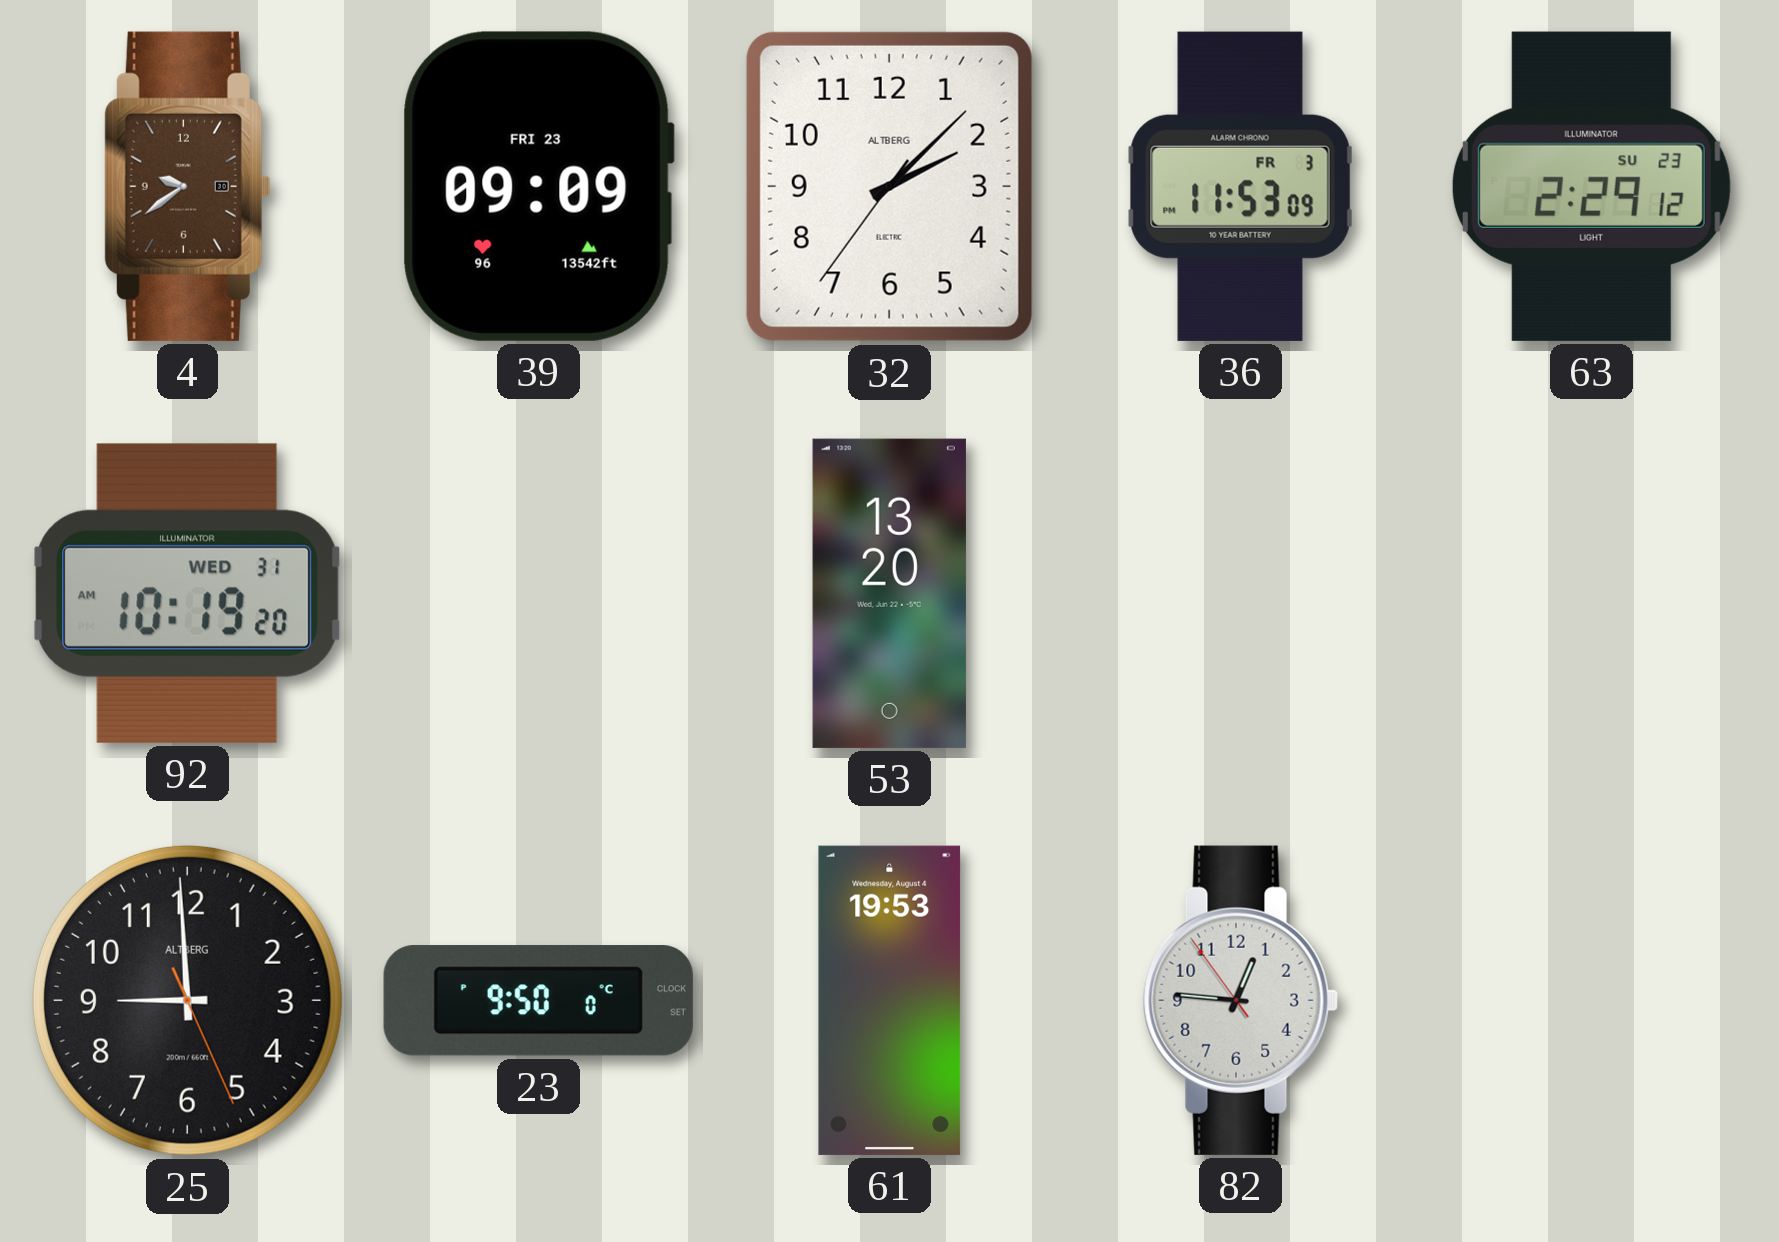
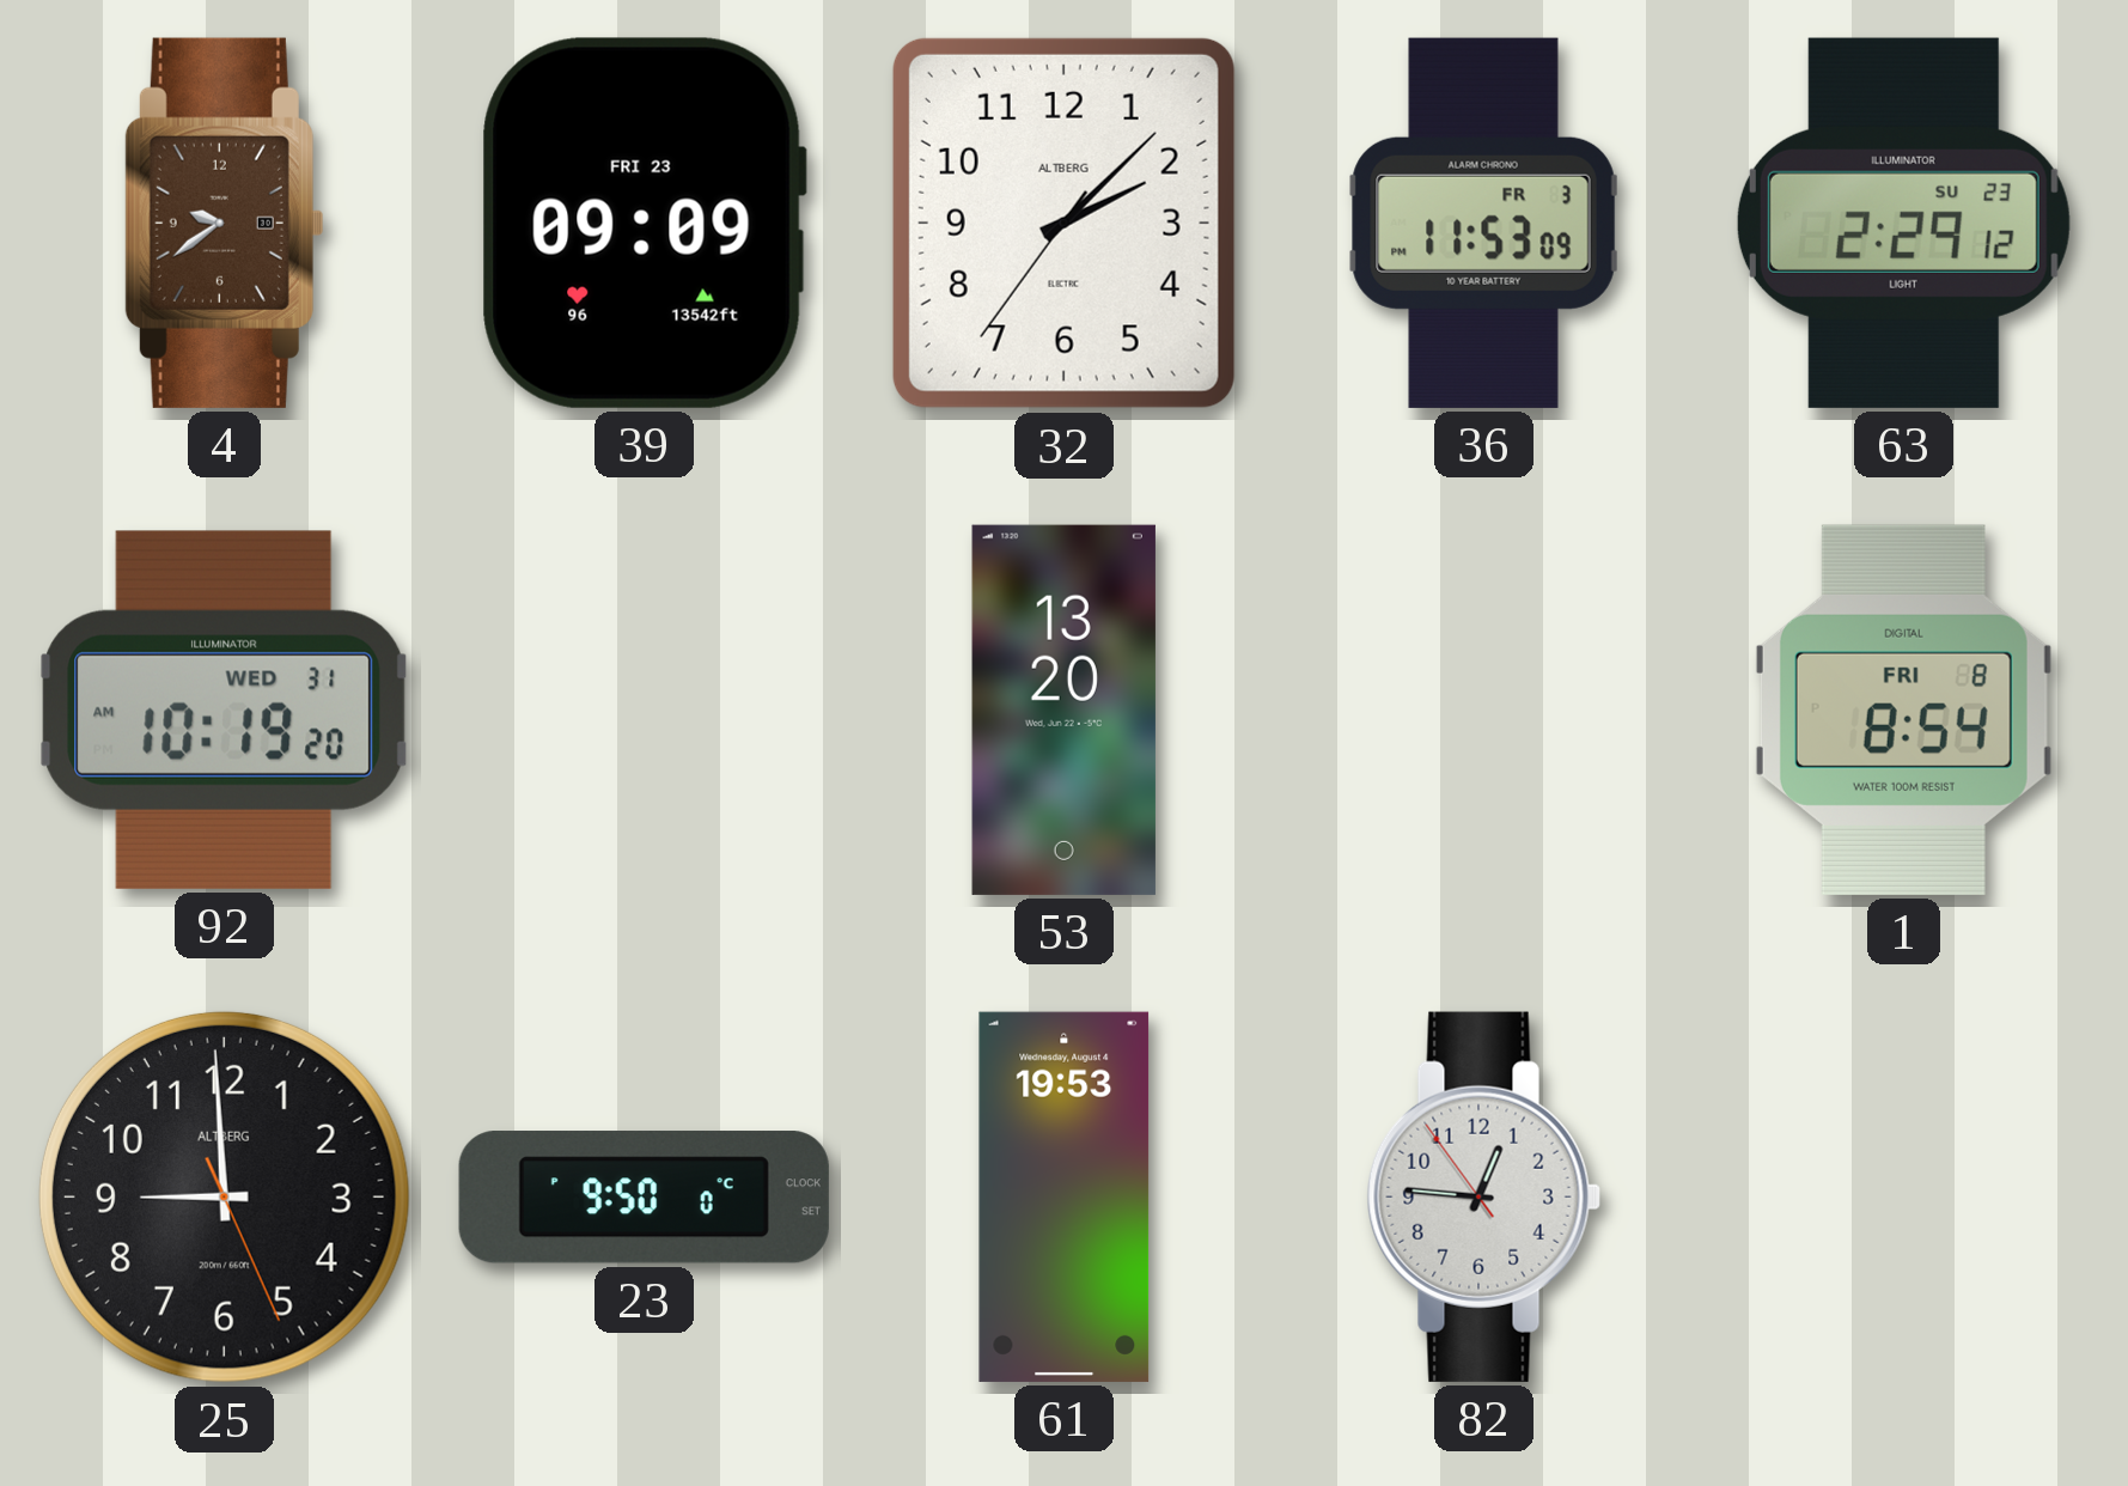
1: none -> 8:54 (1903, 709)
